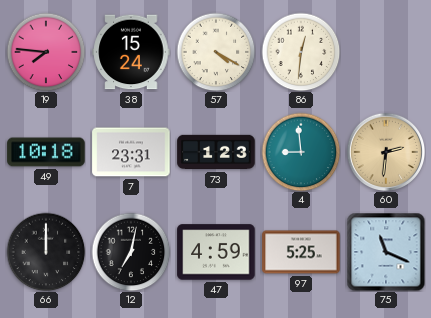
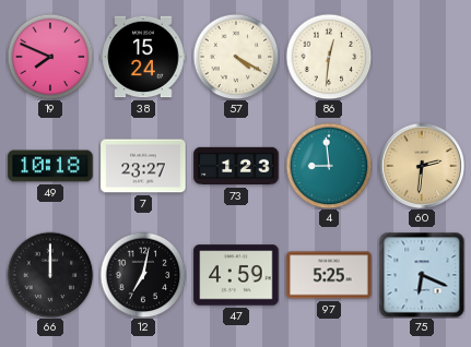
19: 7:46 -> 7:49 (50, 57)
7: 23:31 -> 23:27 (143, 166)
75: 11:19 -> 6:19 (422, 275)
